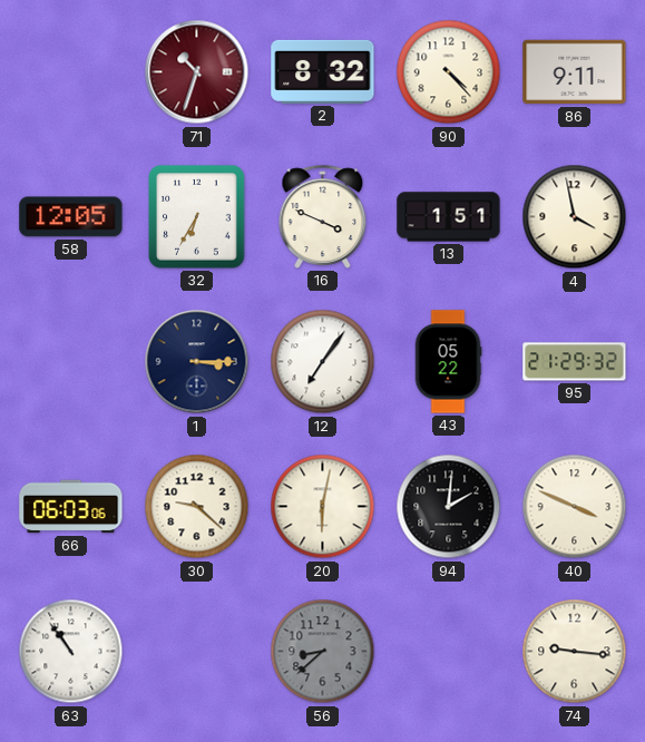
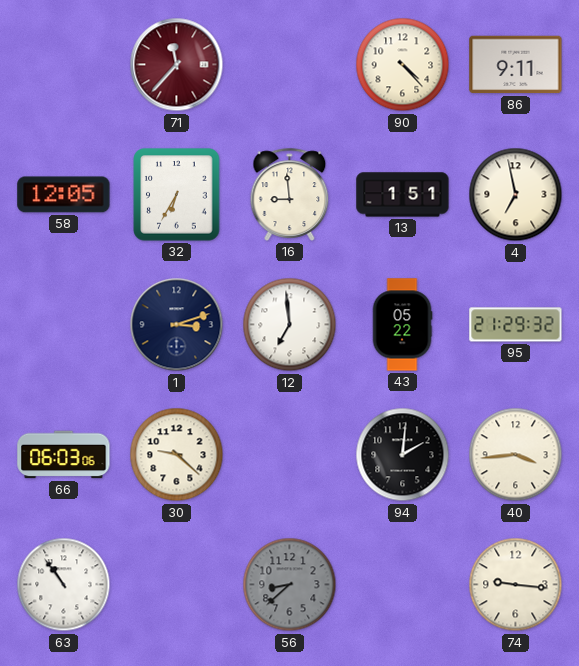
71: 10:33 -> 11:37 (177, 65)
2: 8:32 -> none (323, 71)
16: 3:49 -> 8:59 (290, 194)
4: 3:58 -> 6:58 (516, 195)
1: 3:15 -> 3:12 (177, 325)
12: 7:06 -> 6:59 (290, 325)
20: 6:02 -> none (323, 507)
40: 3:49 -> 3:44 (516, 455)
